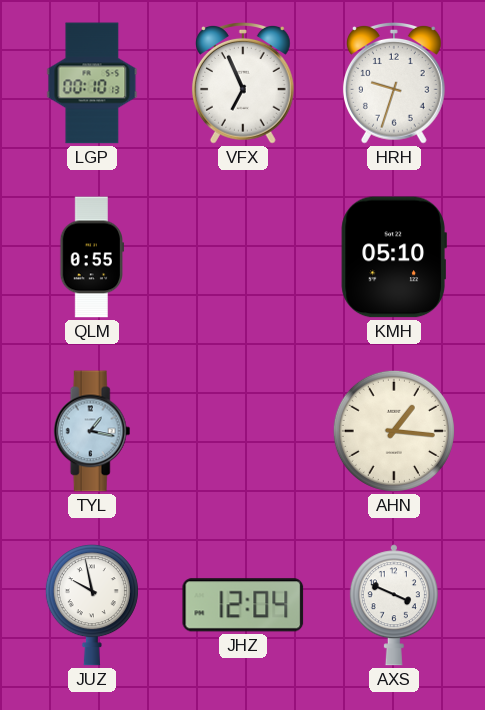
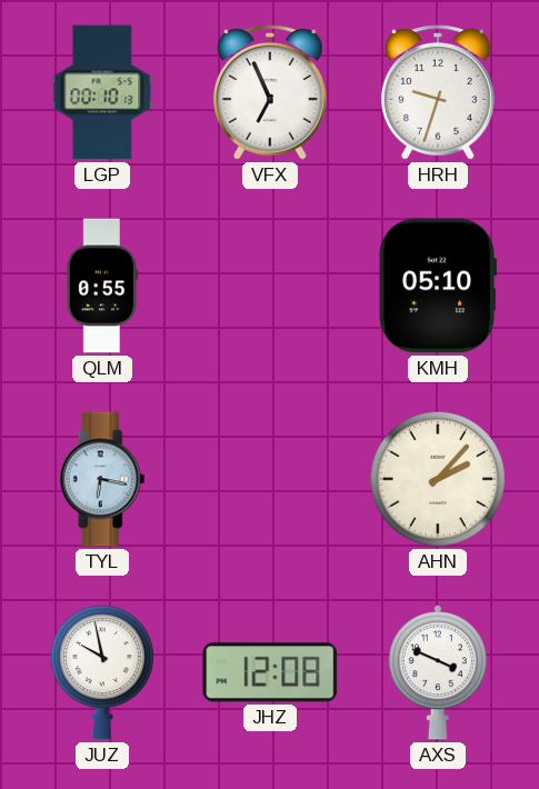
TYL: 1:17 -> 6:17 (102, 479)
AHN: 1:16 -> 2:07 (438, 479)
JHZ: 12:04 -> 12:08 (270, 672)
